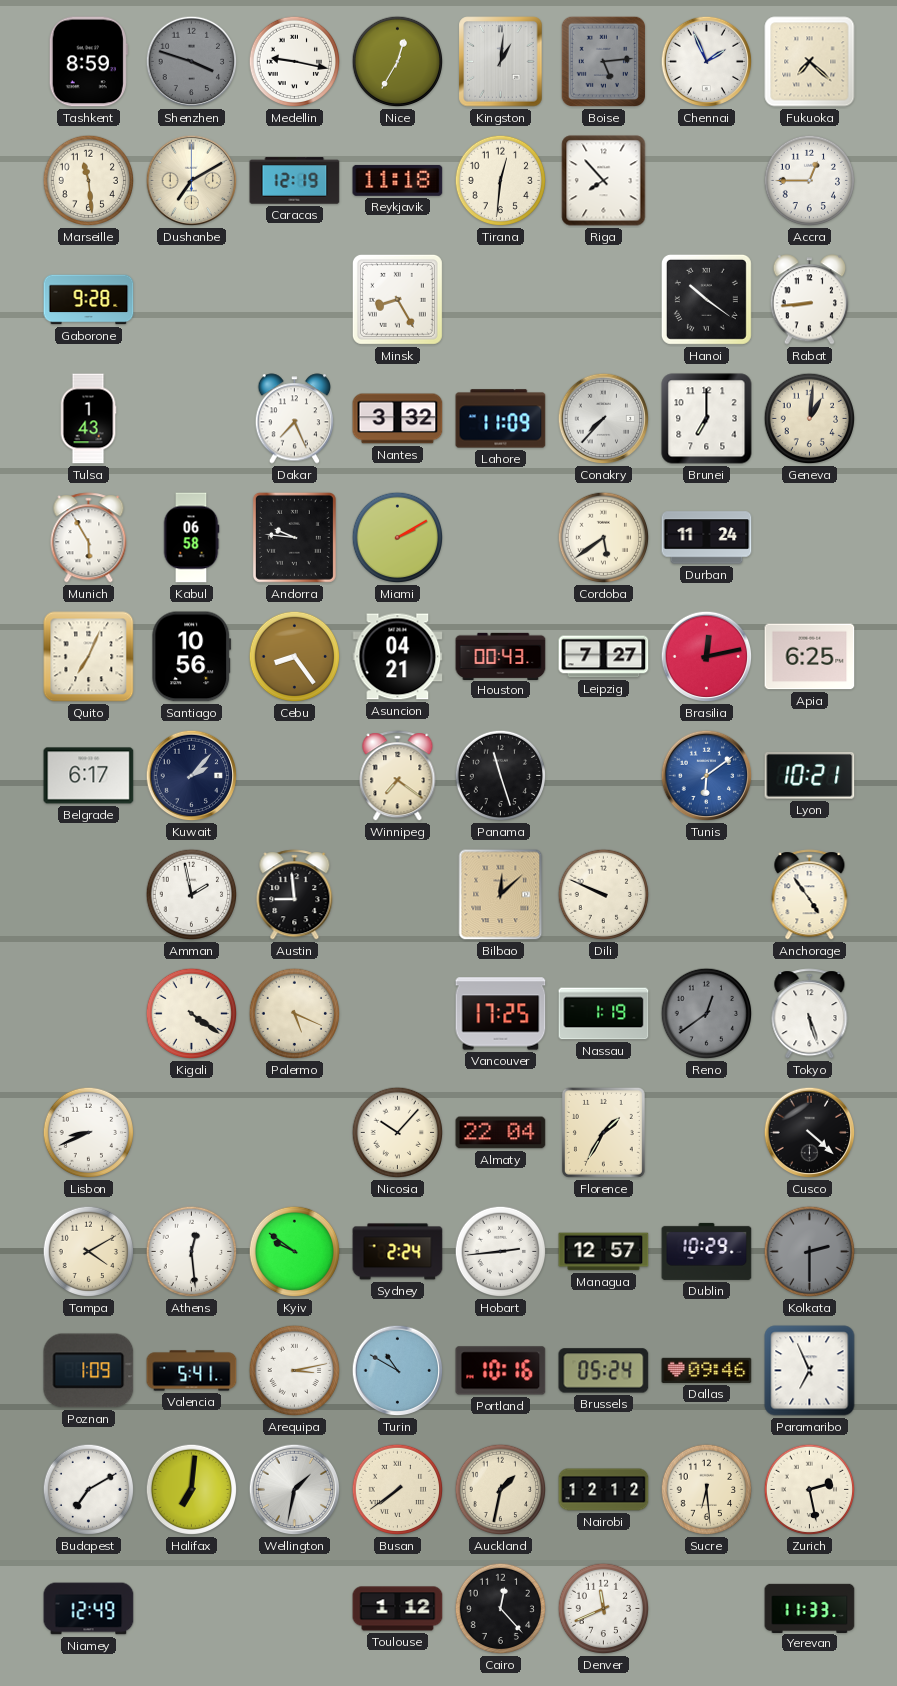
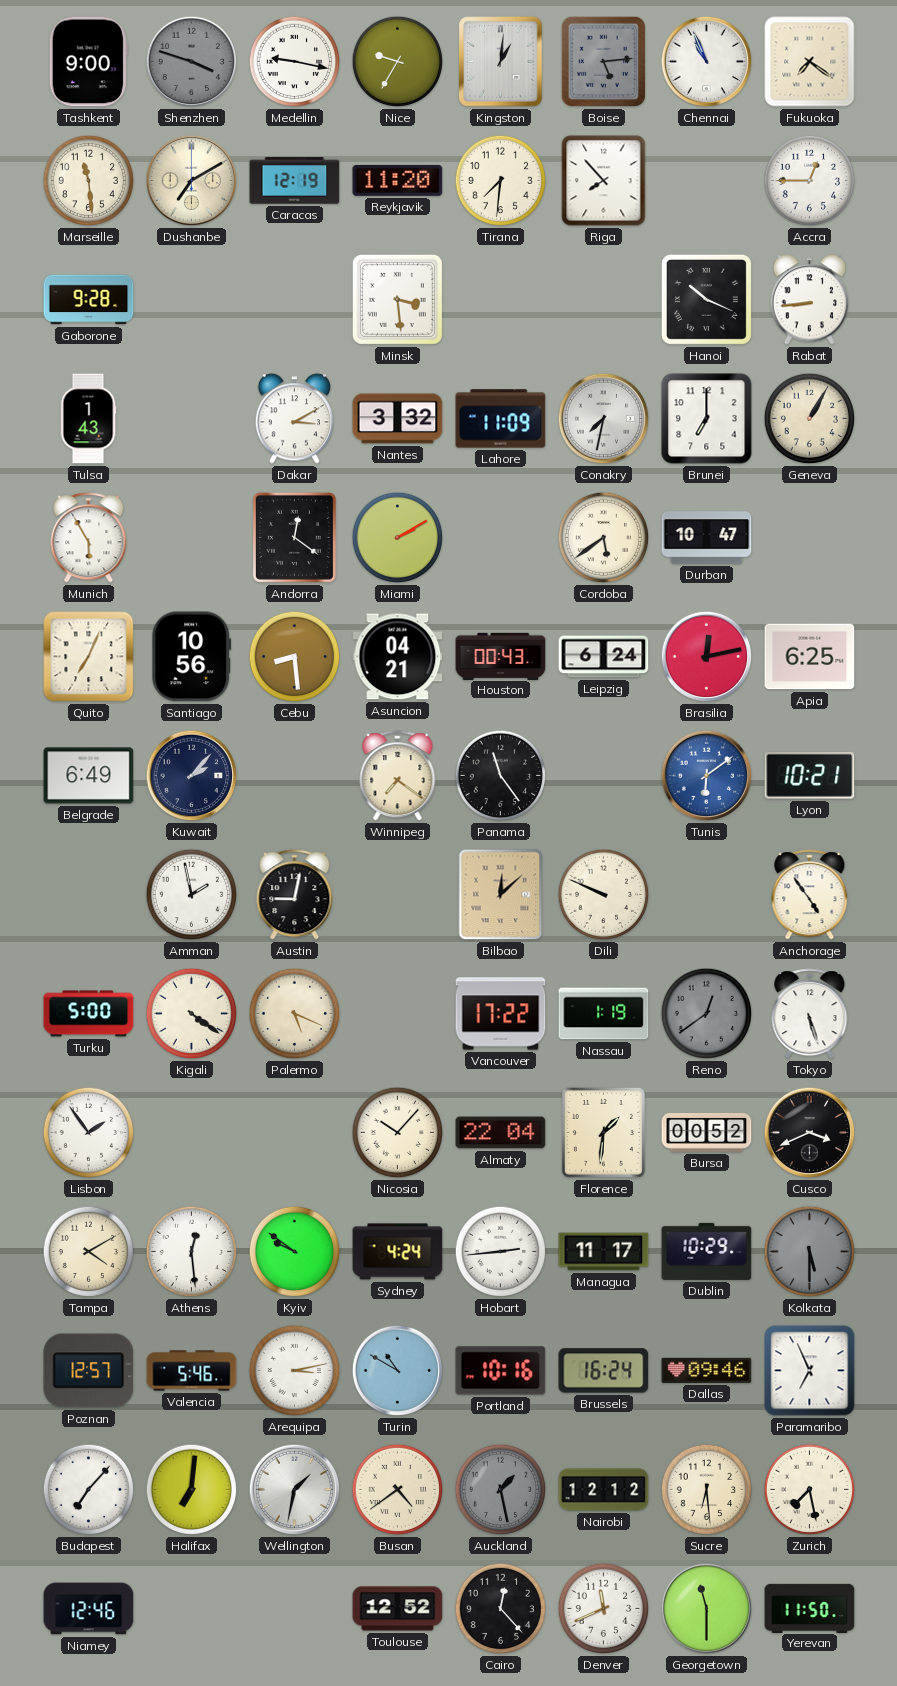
Tashkent: 8:59 -> 9:00 (88, 62)
Nice: 12:35 -> 9:35 (398, 62)
Chennai: 1:56 -> 10:56 (707, 62)
Fukuoka: 7:22 -> 7:21 (810, 62)
Reykjavik: 11:18 -> 11:20 (398, 180)
Tirana: 12:31 -> 7:31 (501, 181)
Minsk: 8:25 -> 3:29 (397, 299)
Hanoi: 10:21 -> 10:19 (706, 299)
Dakar: 7:26 -> 3:10 (295, 419)
Conakry: 7:37 -> 7:32 (604, 419)
Geneva: 1:01 -> 1:05 (810, 419)
Kabul: 06:58 -> none (191, 538)
Andorra: 9:46 -> 12:21 (294, 537)
Durban: 11:24 -> 10:47 (707, 538)
Cebu: 8:24 -> 8:29 (295, 657)
Leipzig: 7:27 -> 6:24 (604, 657)
Belgrade: 6:17 -> 6:49 (89, 776)
Panama: 11:27 -> 11:24 (501, 776)
Austin: 8:59 -> 9:02 (295, 895)
Turku: none -> 5:00 (89, 1014)
Vancouver: 17:25 -> 17:22 (501, 1014)
Lisbon: 8:41 -> 1:54 (89, 1133)
Florence: 1:35 -> 1:31 (603, 1132)
Bursa: none -> 00:52 (707, 1132)
Cusco: 4:22 -> 3:41 (810, 1133)
Sydney: 2:24 -> 4:24 (398, 1252)
Managua: 12:57 -> 11:17 (604, 1252)
Kolkata: 2:30 -> 5:30 (810, 1252)
Poznan: 1:09 -> 12:57 (89, 1371)
Valencia: 5:41 -> 5:46 (192, 1371)
Brussels: 05:24 -> 16:24 (604, 1371)
Budapest: 7:10 -> 7:07 (89, 1490)
Busan: 7:39 -> 4:39 (398, 1490)
Auckland: 1:32 -> 1:28 (501, 1490)
Auckland dial: cream -> grey (501, 1490)
Zurich: 2:28 -> 7:28 (810, 1490)
Niamey: 12:49 -> 12:46 (89, 1609)
Toulouse: 1:12 -> 12:52 (398, 1609)
Georgetown: none -> 11:30 (707, 1609)
Yerevan: 11:33 -> 11:50 (810, 1608)
